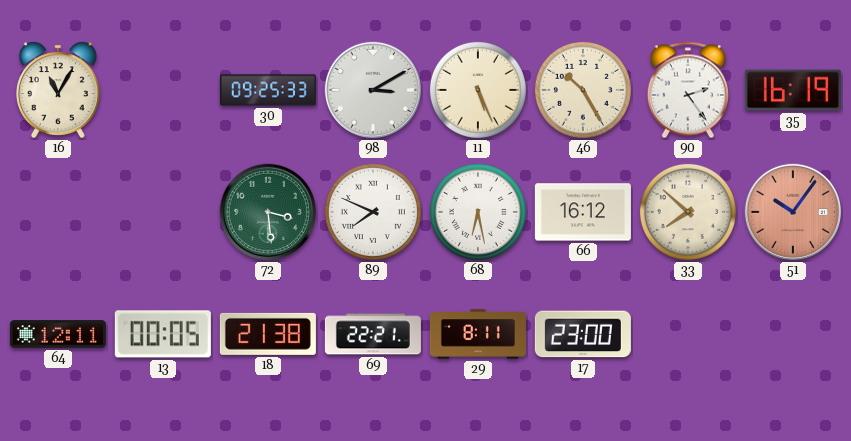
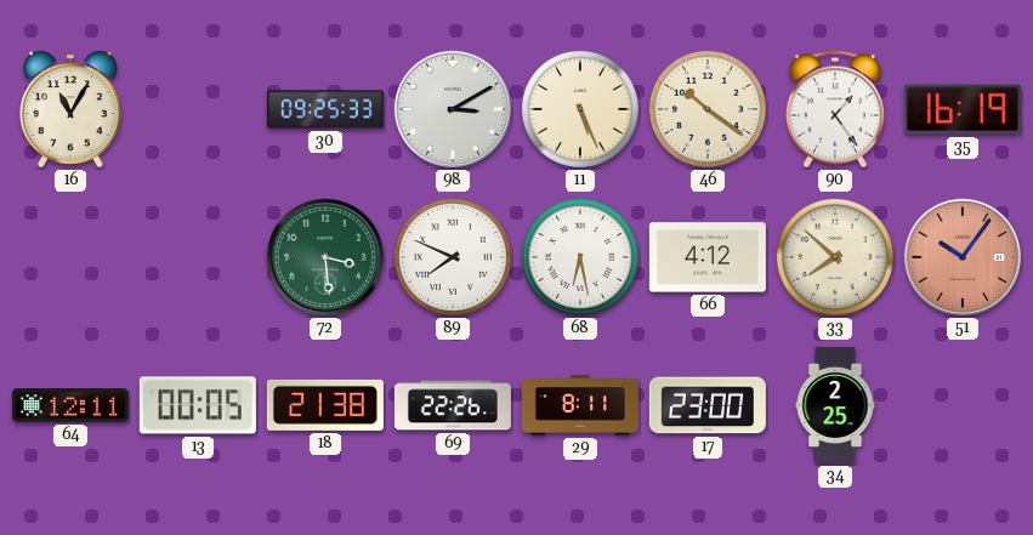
46: 10:25 -> 10:21 (708, 109)
90: 2:24 -> 1:24 (835, 109)
66: 16:12 -> 4:12 (708, 257)
69: 22:21 -> 22:26 (453, 405)
34: none -> 2:25 (835, 405)
